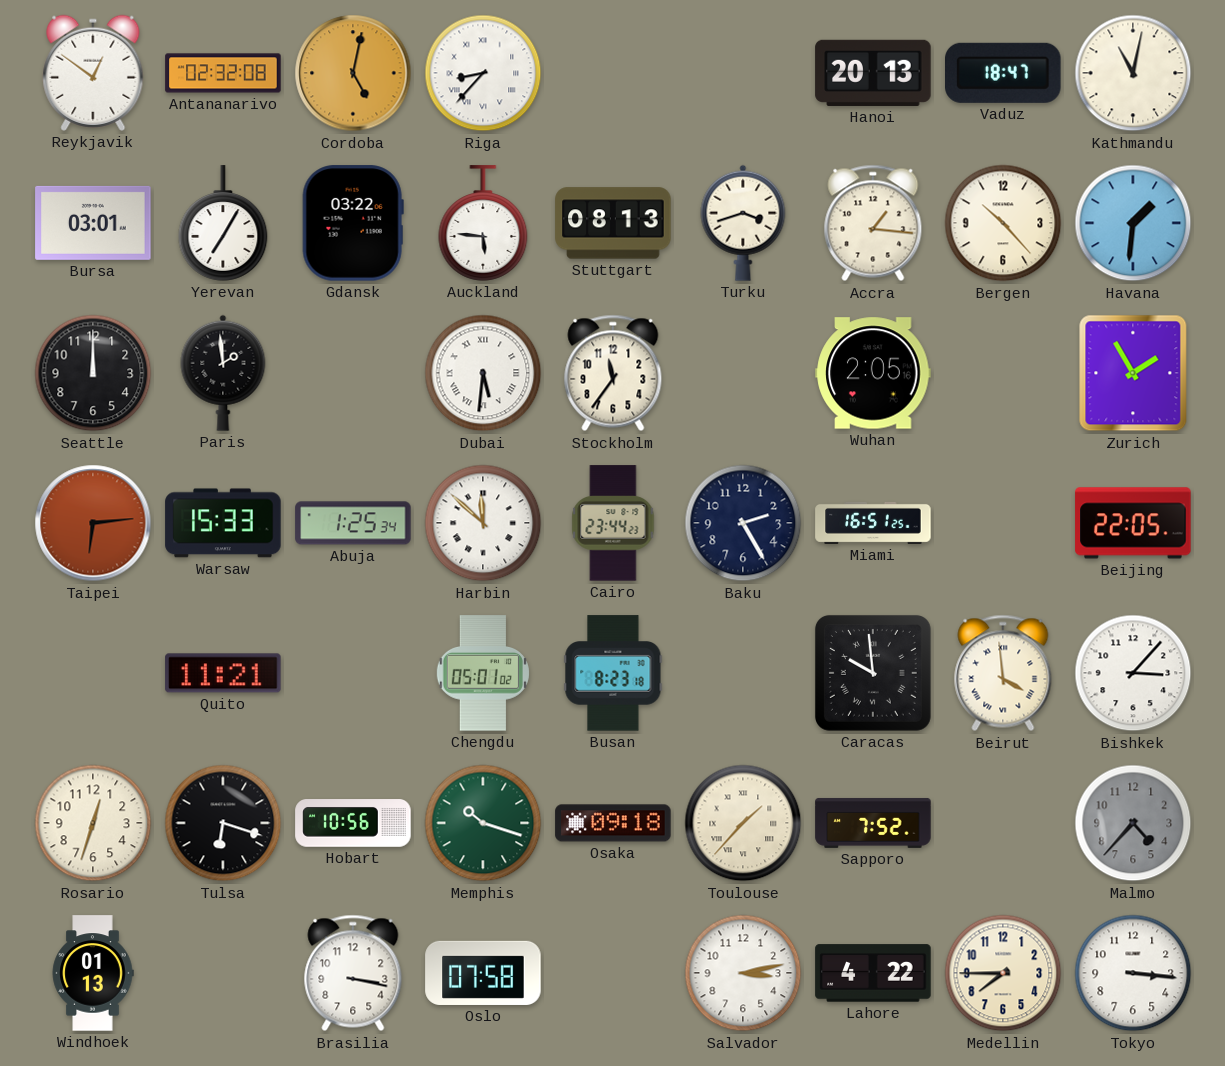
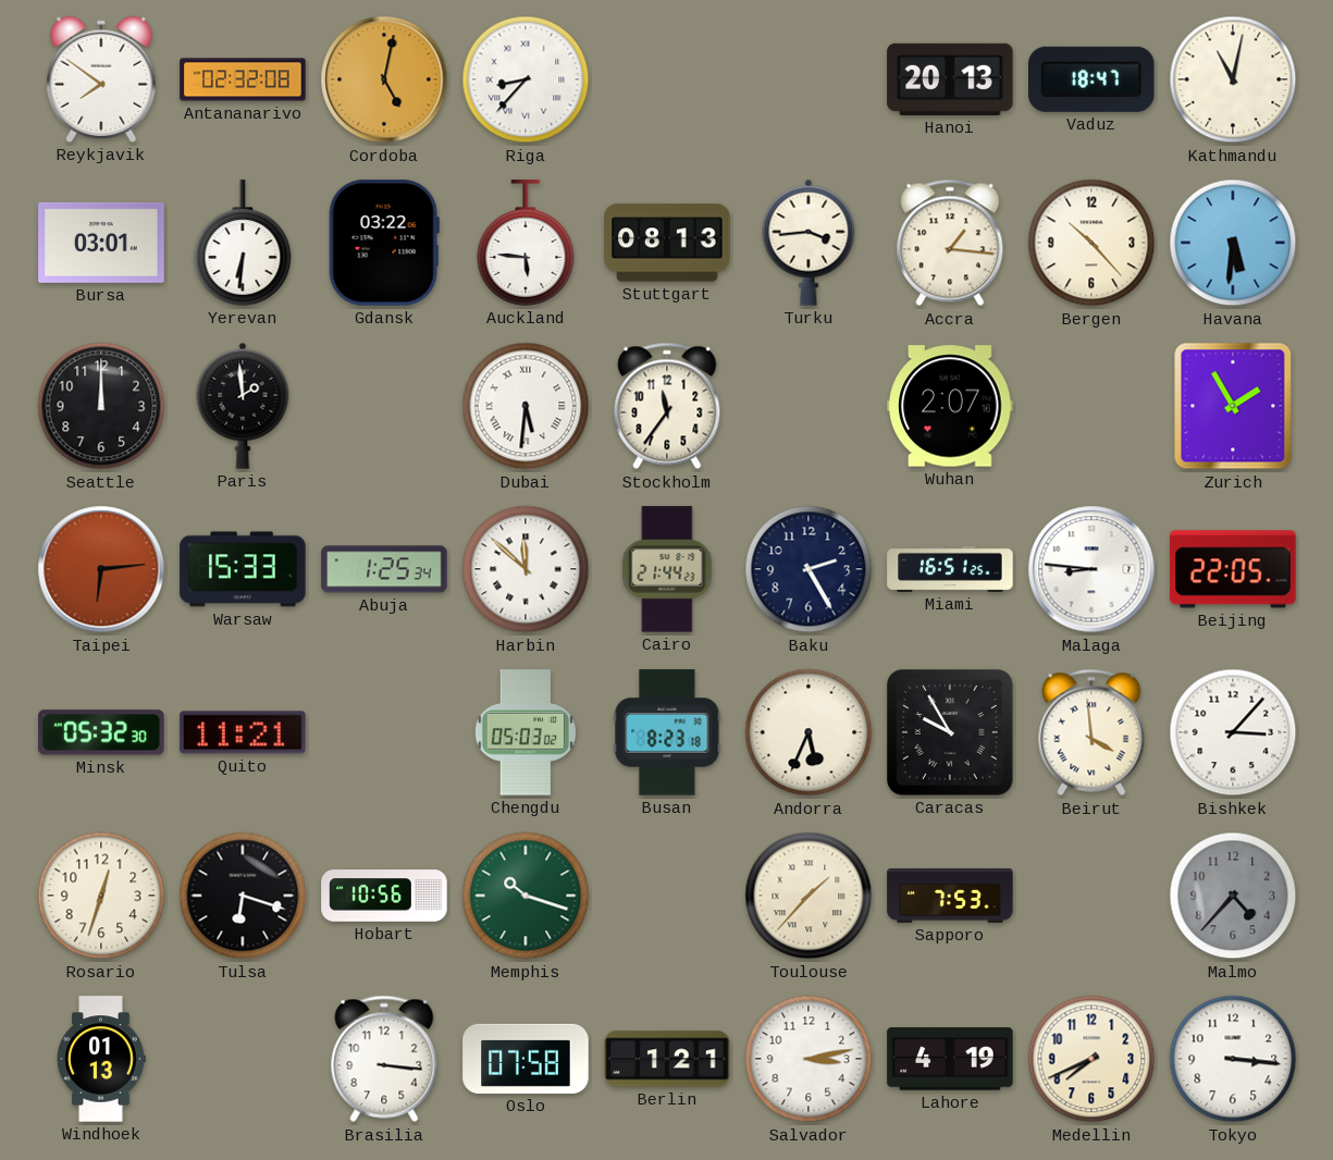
Reykjavik: 12:51 -> 7:51 (101, 79)
Yerevan: 7:05 -> 6:31 (243, 243)
Turku: 3:42 -> 3:44 (809, 243)
Havana: 1:31 -> 5:31 (1233, 243)
Wuhan: 2:05 -> 2:07 (950, 406)
Cairo: 23:44 -> 21:44 (667, 569)
Malaga: none -> 8:46 (1091, 569)
Minsk: none -> 05:32 (101, 732)
Chengdu: 05:01 -> 05:03 (526, 732)
Andorra: none -> 5:34 (809, 732)
Caracas: 9:59 -> 9:55 (950, 732)
Osaka: 09:18 -> none (613, 823)
Sapporo: 7:52 -> 7:53 (950, 896)
Brasilia: 3:17 -> 3:16 (384, 1059)
Berlin: none -> 1:21 (667, 1059)
Lahore: 4:22 -> 4:19 (950, 1059)
Medellin: 7:45 -> 7:41 (1091, 1059)
